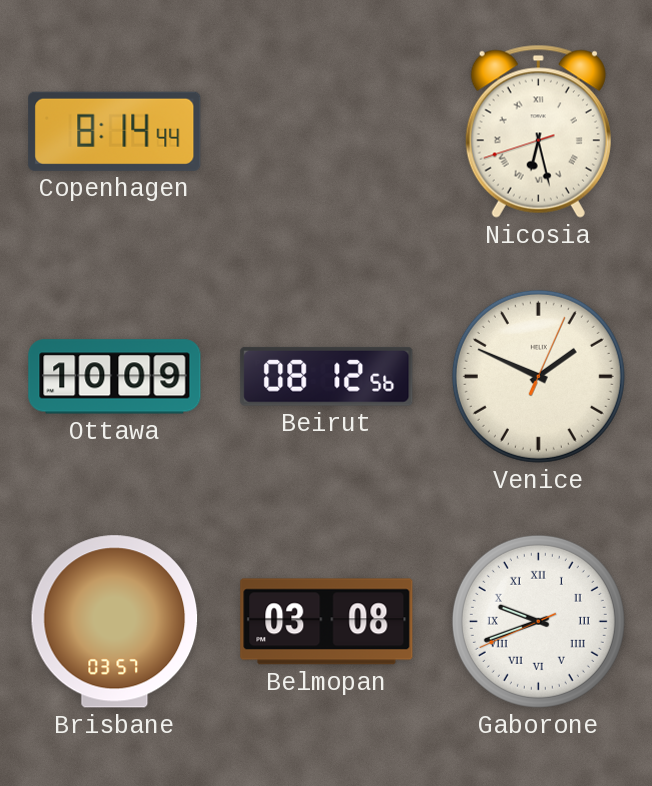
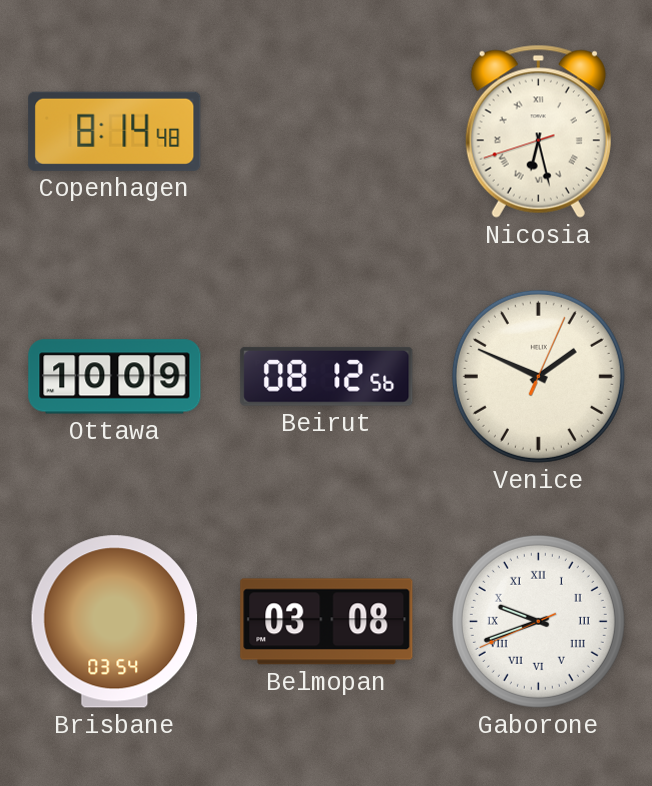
Copenhagen: 8:14:44 -> 8:14:48 (115, 131)
Brisbane: 03:57 -> 03:54 (115, 622)
